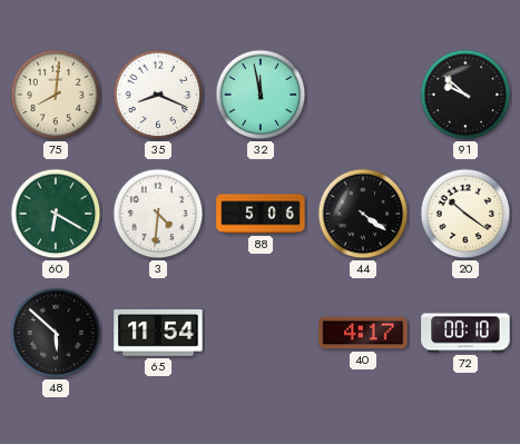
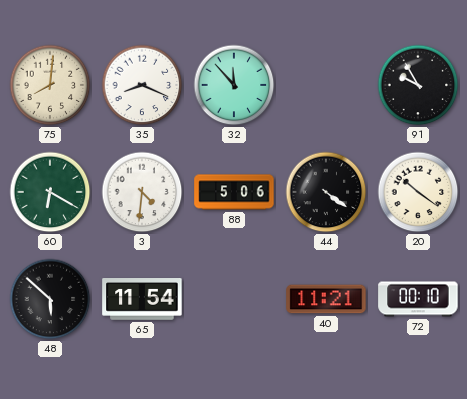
32: 11:58 -> 11:53 (234, 85)
91: 9:52 -> 9:55 (418, 85)
40: 4:17 -> 11:21 (326, 299)
